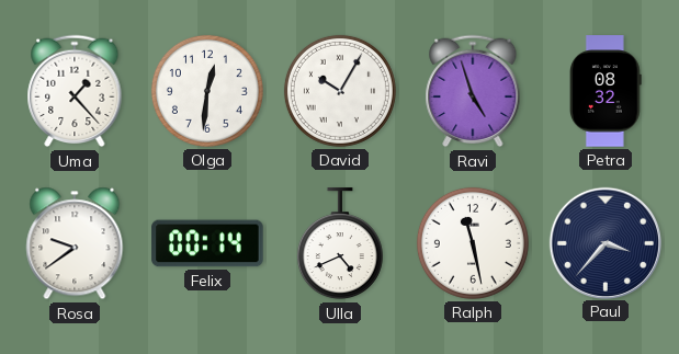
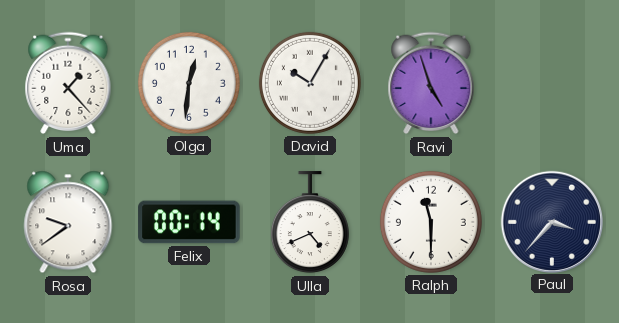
Petra: 08:32 -> none (607, 91)
Ralph: 11:28 -> 11:30 (431, 222)
